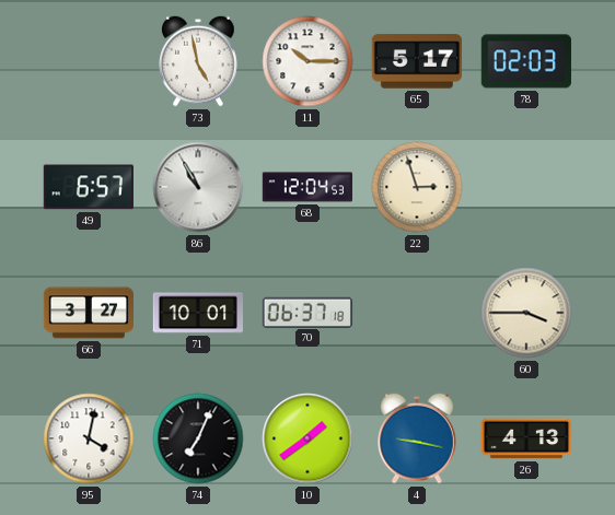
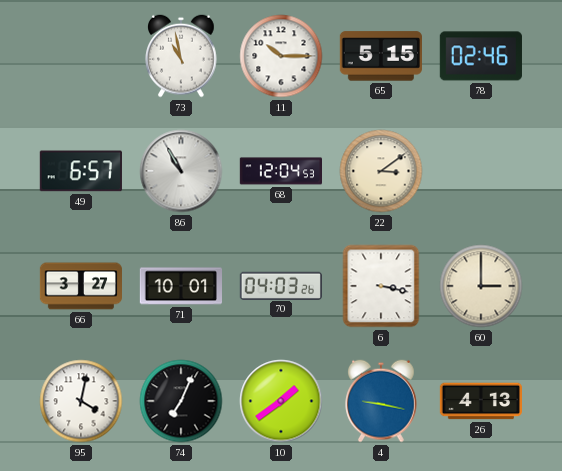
73: 4:58 -> 10:58 (181, 56)
65: 5:17 -> 5:15 (381, 56)
78: 02:03 -> 02:46 (481, 56)
22: 2:57 -> 3:09 (381, 171)
70: 06:37 -> 04:03 (281, 285)
6: none -> 3:17 (381, 286)
60: 3:45 -> 3:00 (481, 286)
